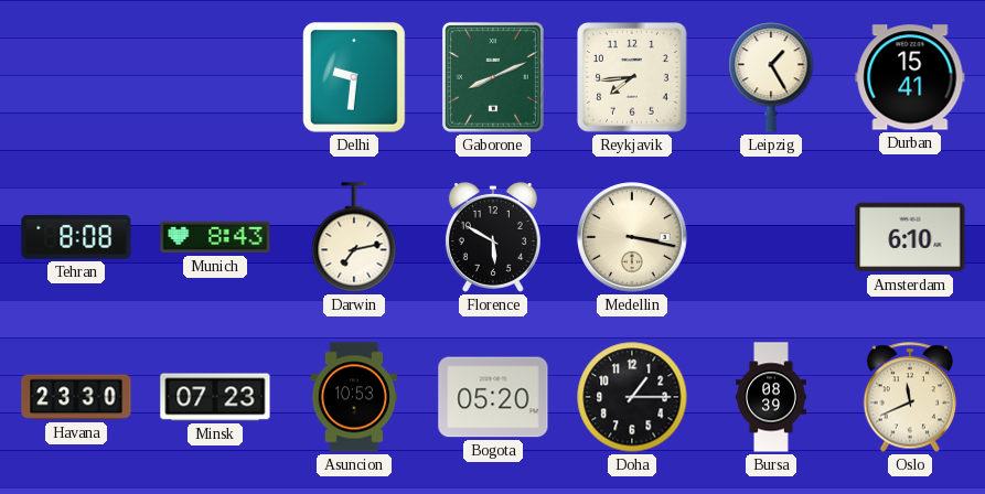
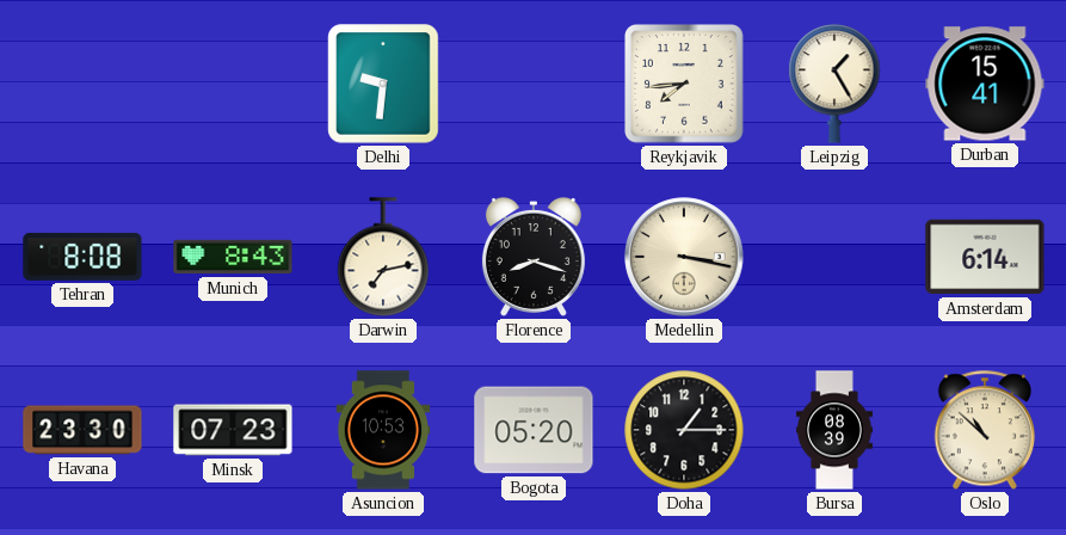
Gaborone: 8:11 -> none (493, 77)
Florence: 5:50 -> 8:18 (534, 257)
Amsterdam: 6:10 -> 6:14 (985, 257)
Oslo: 11:41 -> 10:52 (984, 430)
